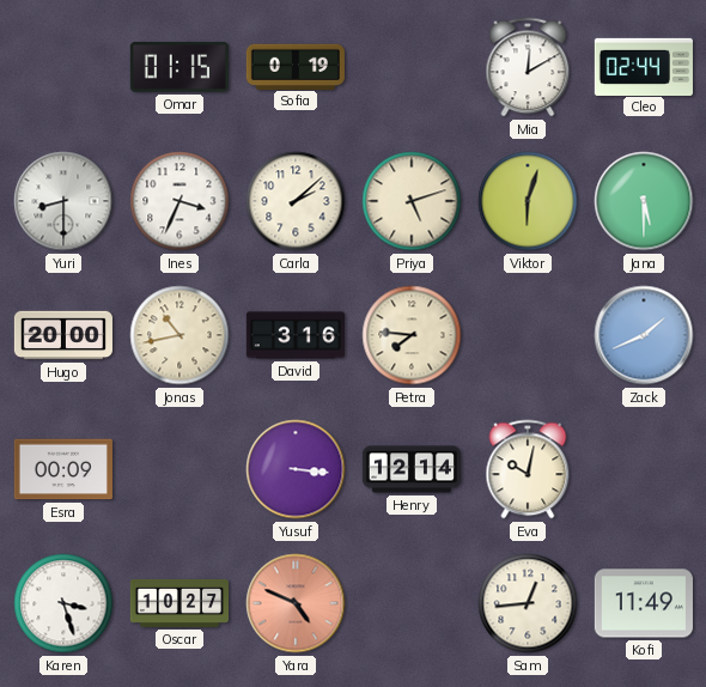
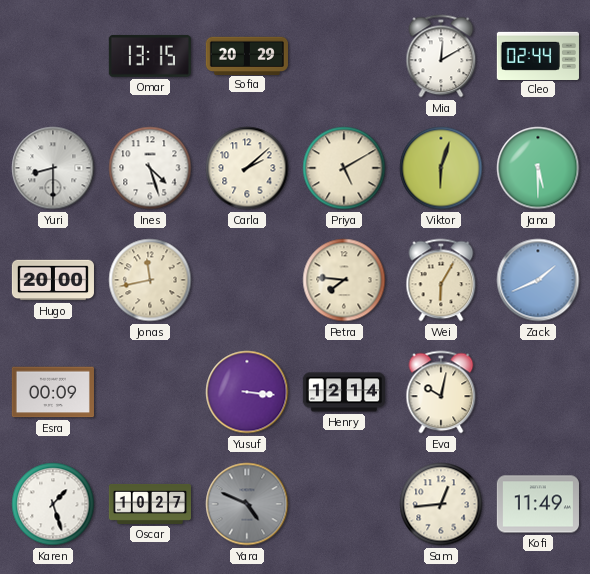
Omar: 01:15 -> 13:15 (150, 56)
Sofia: 0:19 -> 20:29 (247, 55)
Ines: 3:34 -> 4:27 (150, 168)
Priya: 5:12 -> 5:10 (344, 168)
Jonas: 10:43 -> 11:43 (150, 280)
David: 3:16 -> none (296, 335)
Wei: none -> 6:05 (441, 280)
Karen: 3:27 -> 1:27 (53, 504)
Yara dial: salmon -> grey (247, 504)
